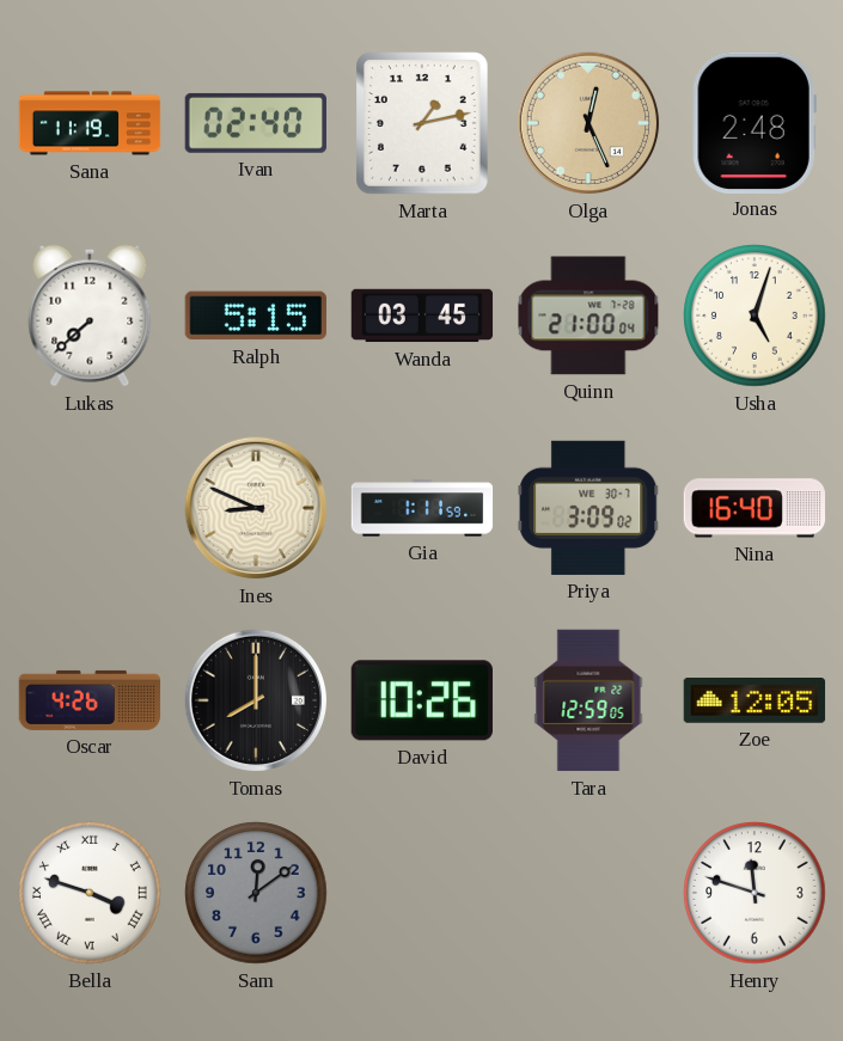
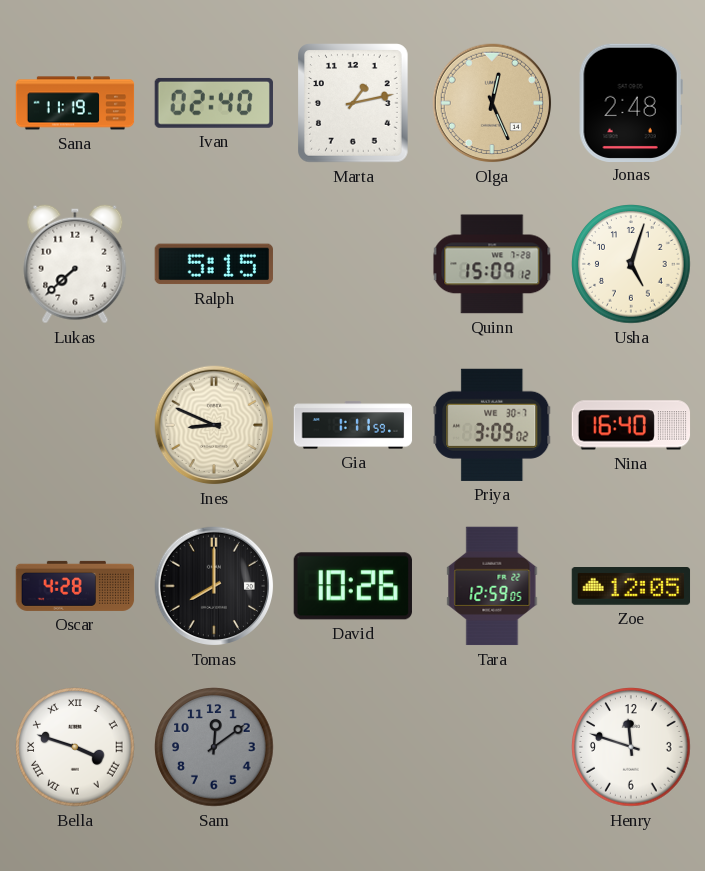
Wanda: 03:45 -> none (422, 316)
Quinn: 21:00 -> 15:09 (492, 264)
Oscar: 4:26 -> 4:28 (75, 586)
